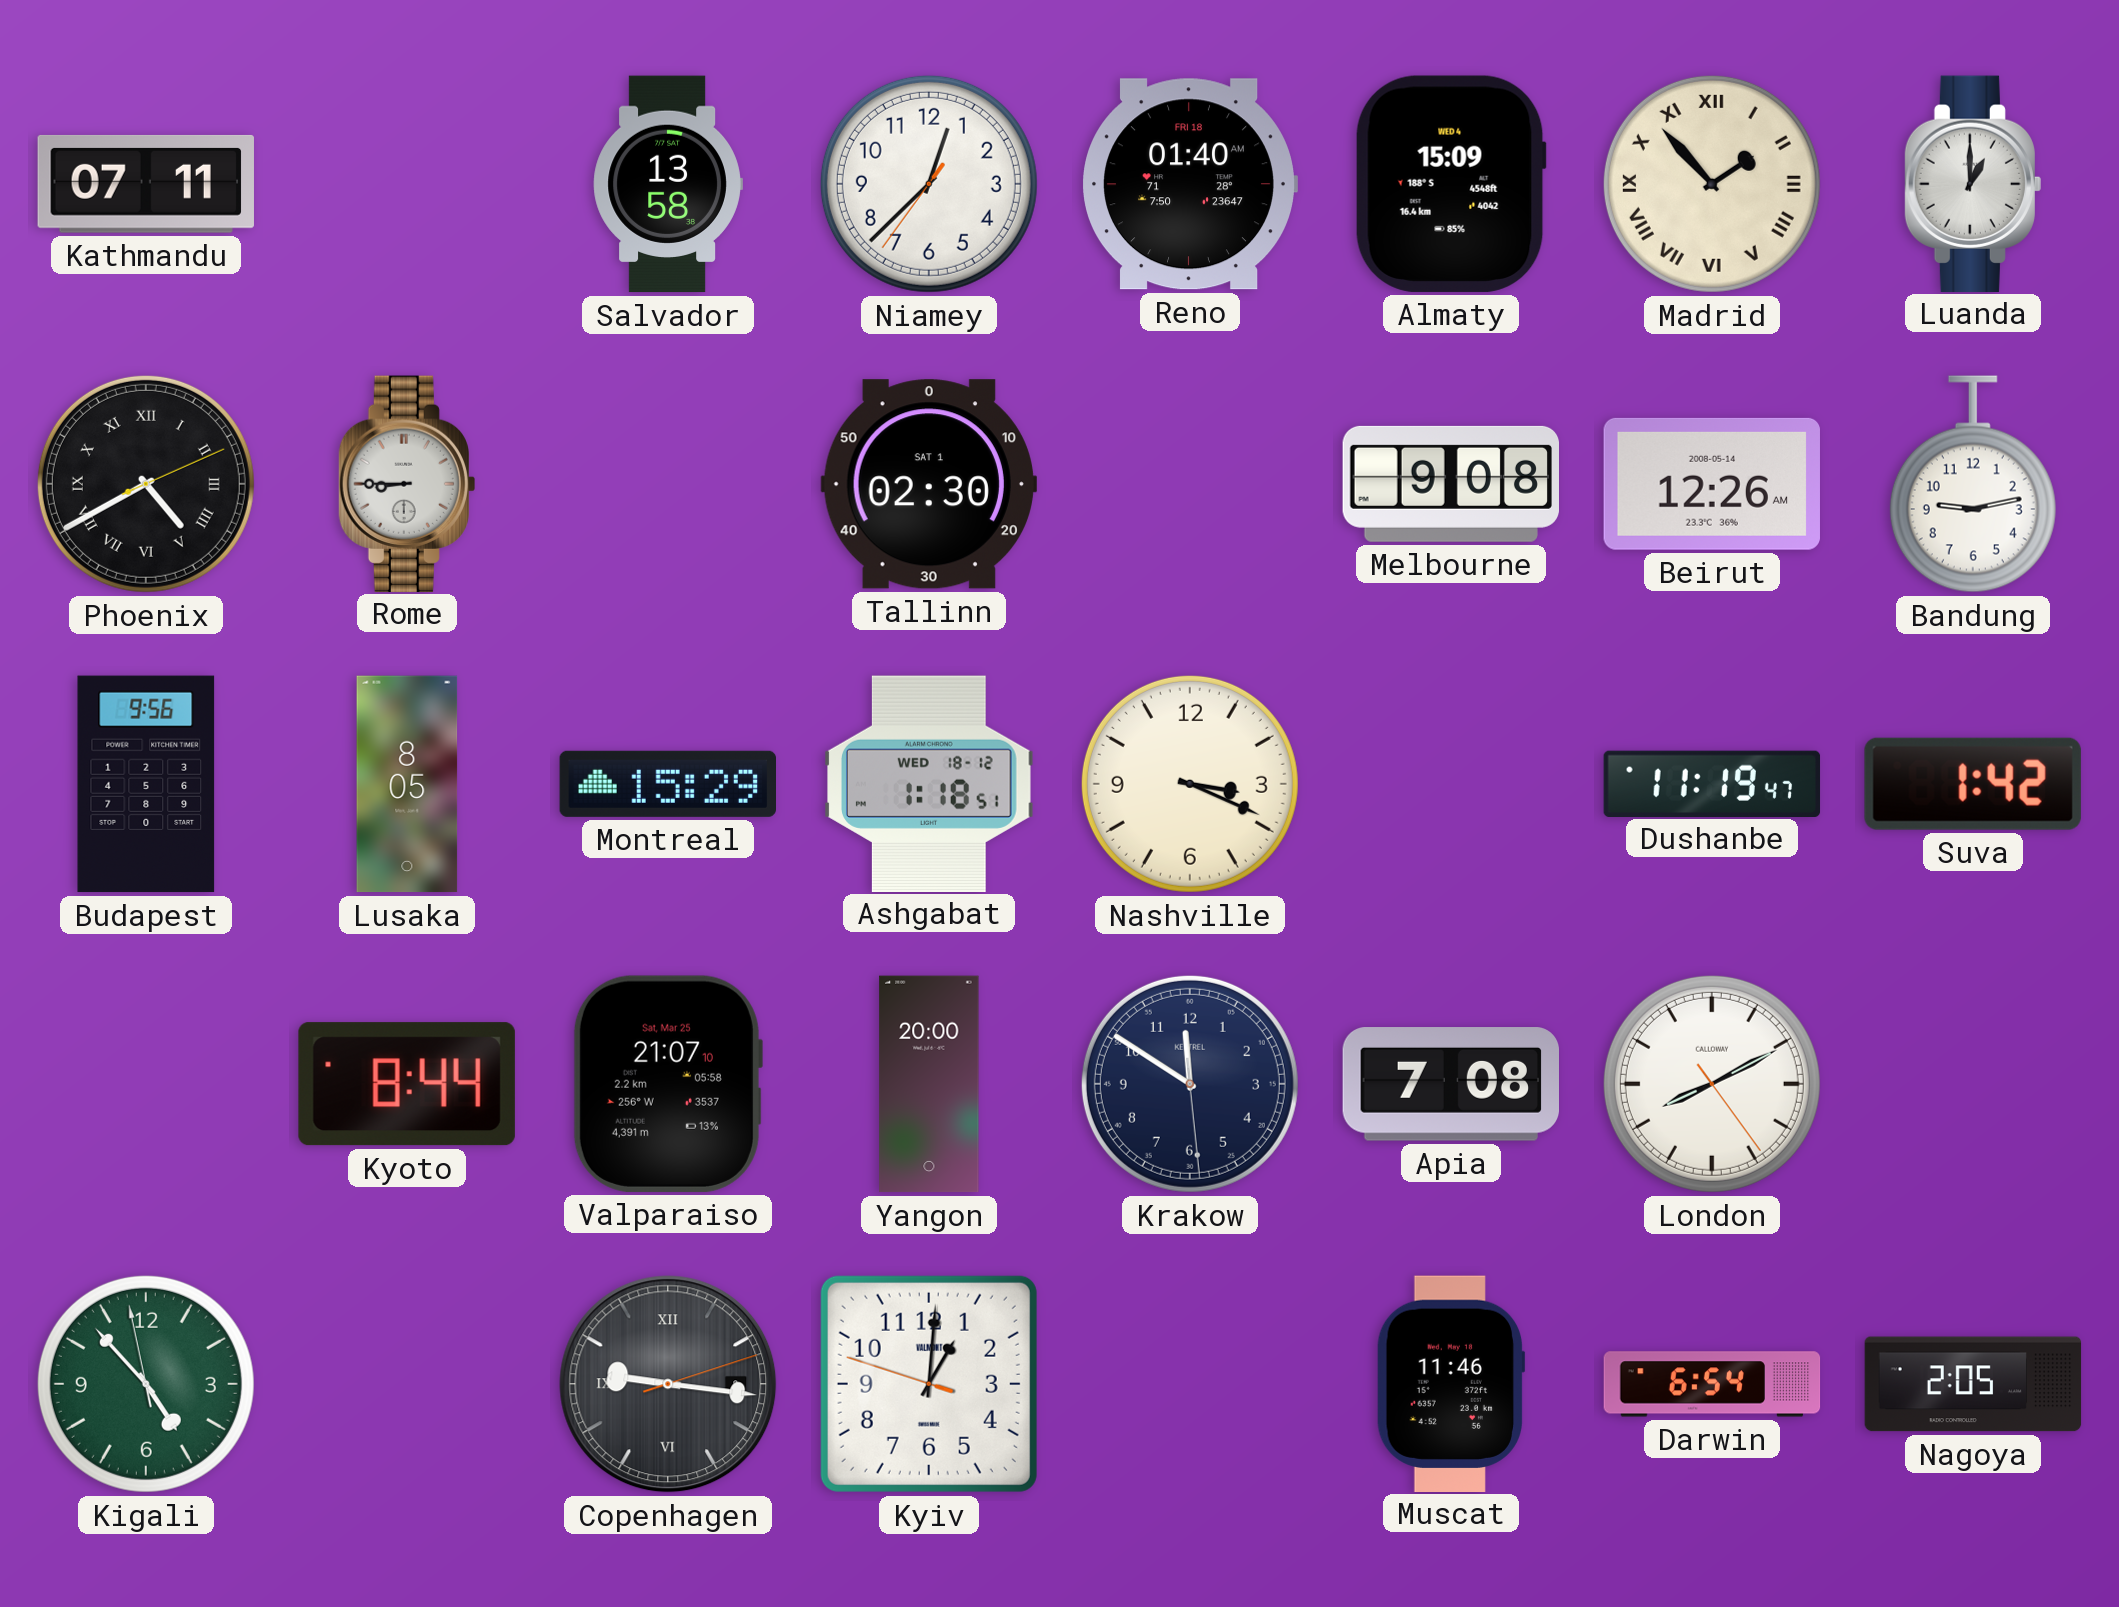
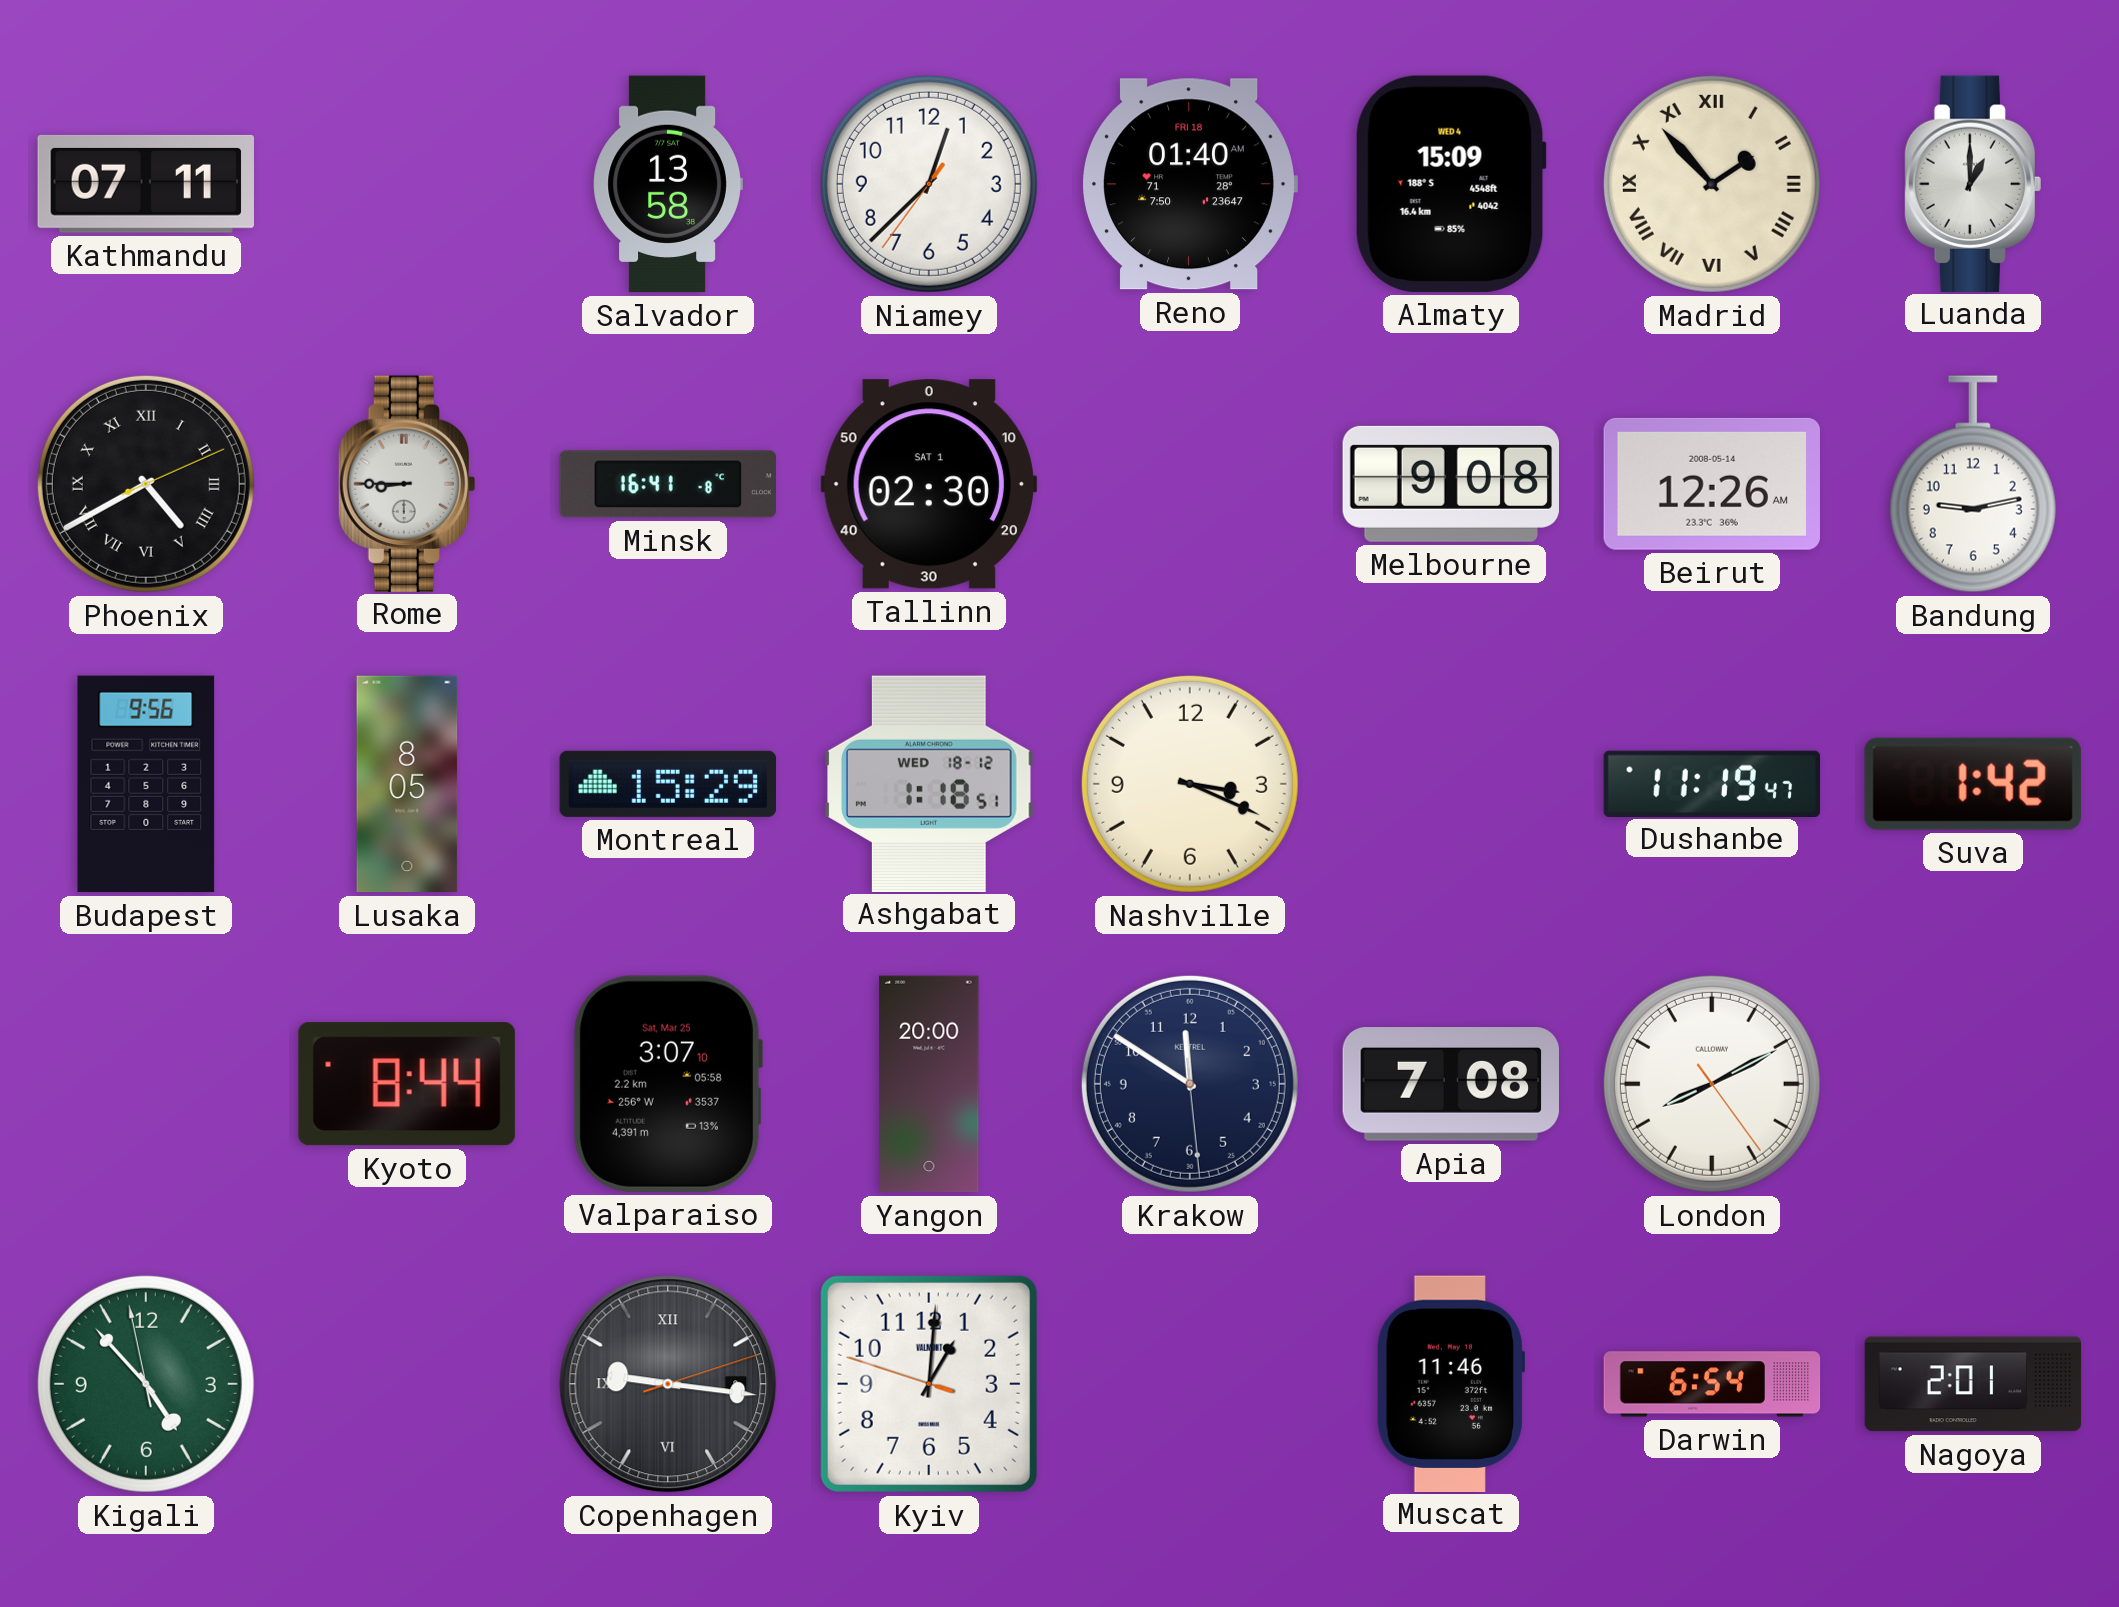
Minsk: none -> 16:41 (668, 484)
Valparaiso: 21:07 -> 3:07 (667, 1084)
Nagoya: 2:05 -> 2:01 (1973, 1384)
